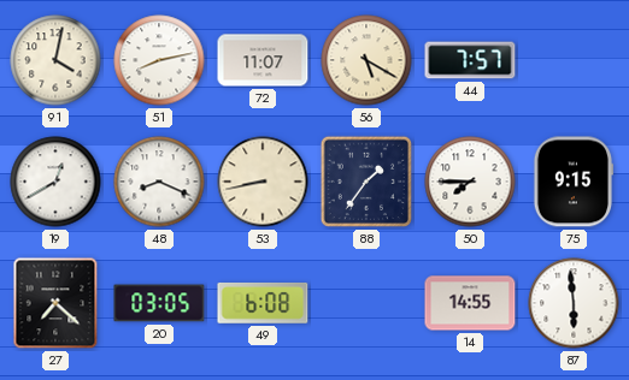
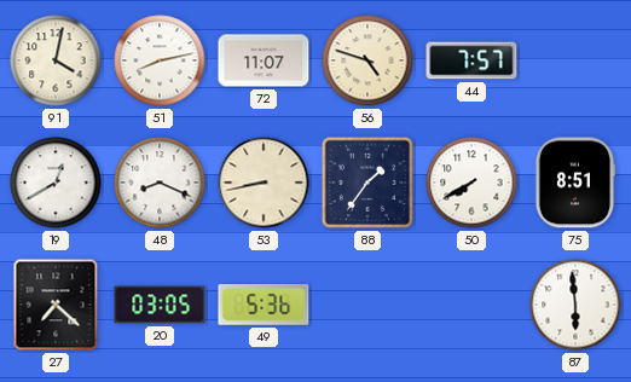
56: 5:20 -> 4:48 (367, 60)
50: 7:45 -> 7:40 (471, 183)
75: 9:15 -> 8:51 (574, 183)
49: 6:08 -> 5:36 (264, 305)
14: 14:55 -> none (470, 303)
